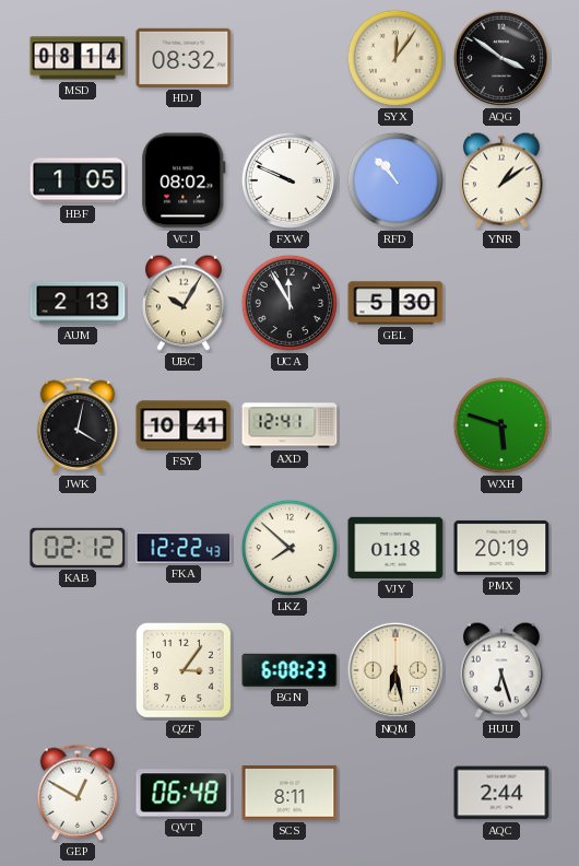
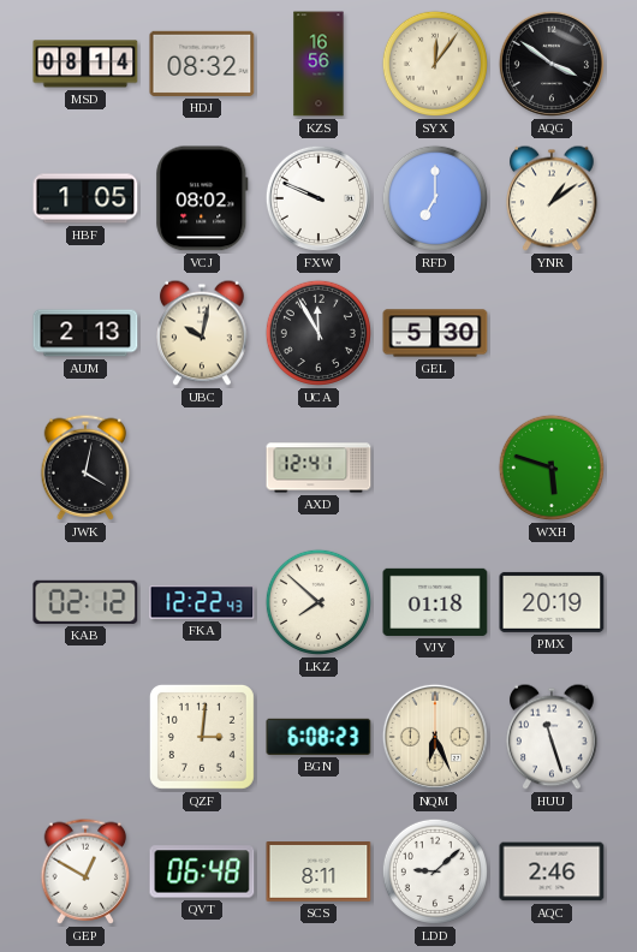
KZS: none -> 16:56 (318, 64)
RFD: 10:53 -> 7:00 (435, 198)
UBC: 10:05 -> 10:02 (202, 333)
FSY: 10:41 -> none (184, 425)
QZF: 3:06 -> 3:01 (202, 737)
NQM: 6:28 -> 6:26 (435, 737)
HUU: 6:27 -> 11:27 (552, 737)
LDD: none -> 9:08 (435, 871)
AQC: 2:44 -> 2:46 (552, 871)
